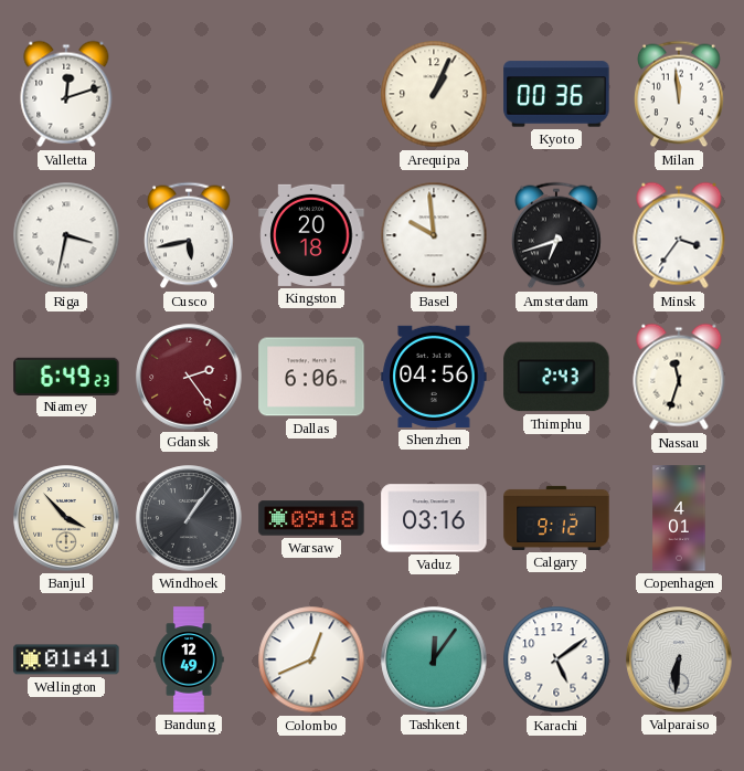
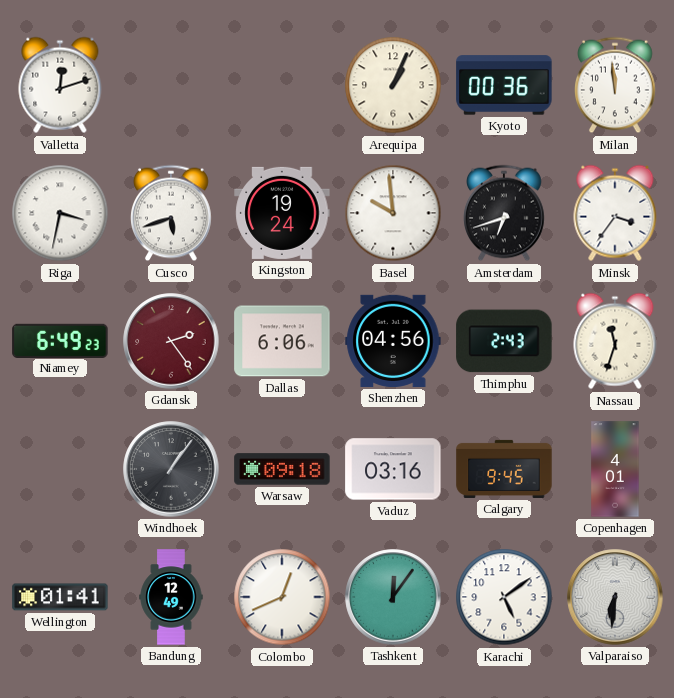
Cusco: 5:43 -> 5:42 (172, 213)
Kingston: 20:18 -> 19:24 (282, 213)
Banjul: 3:53 -> none (66, 518)
Calgary: 9:12 -> 9:45 (504, 469)
